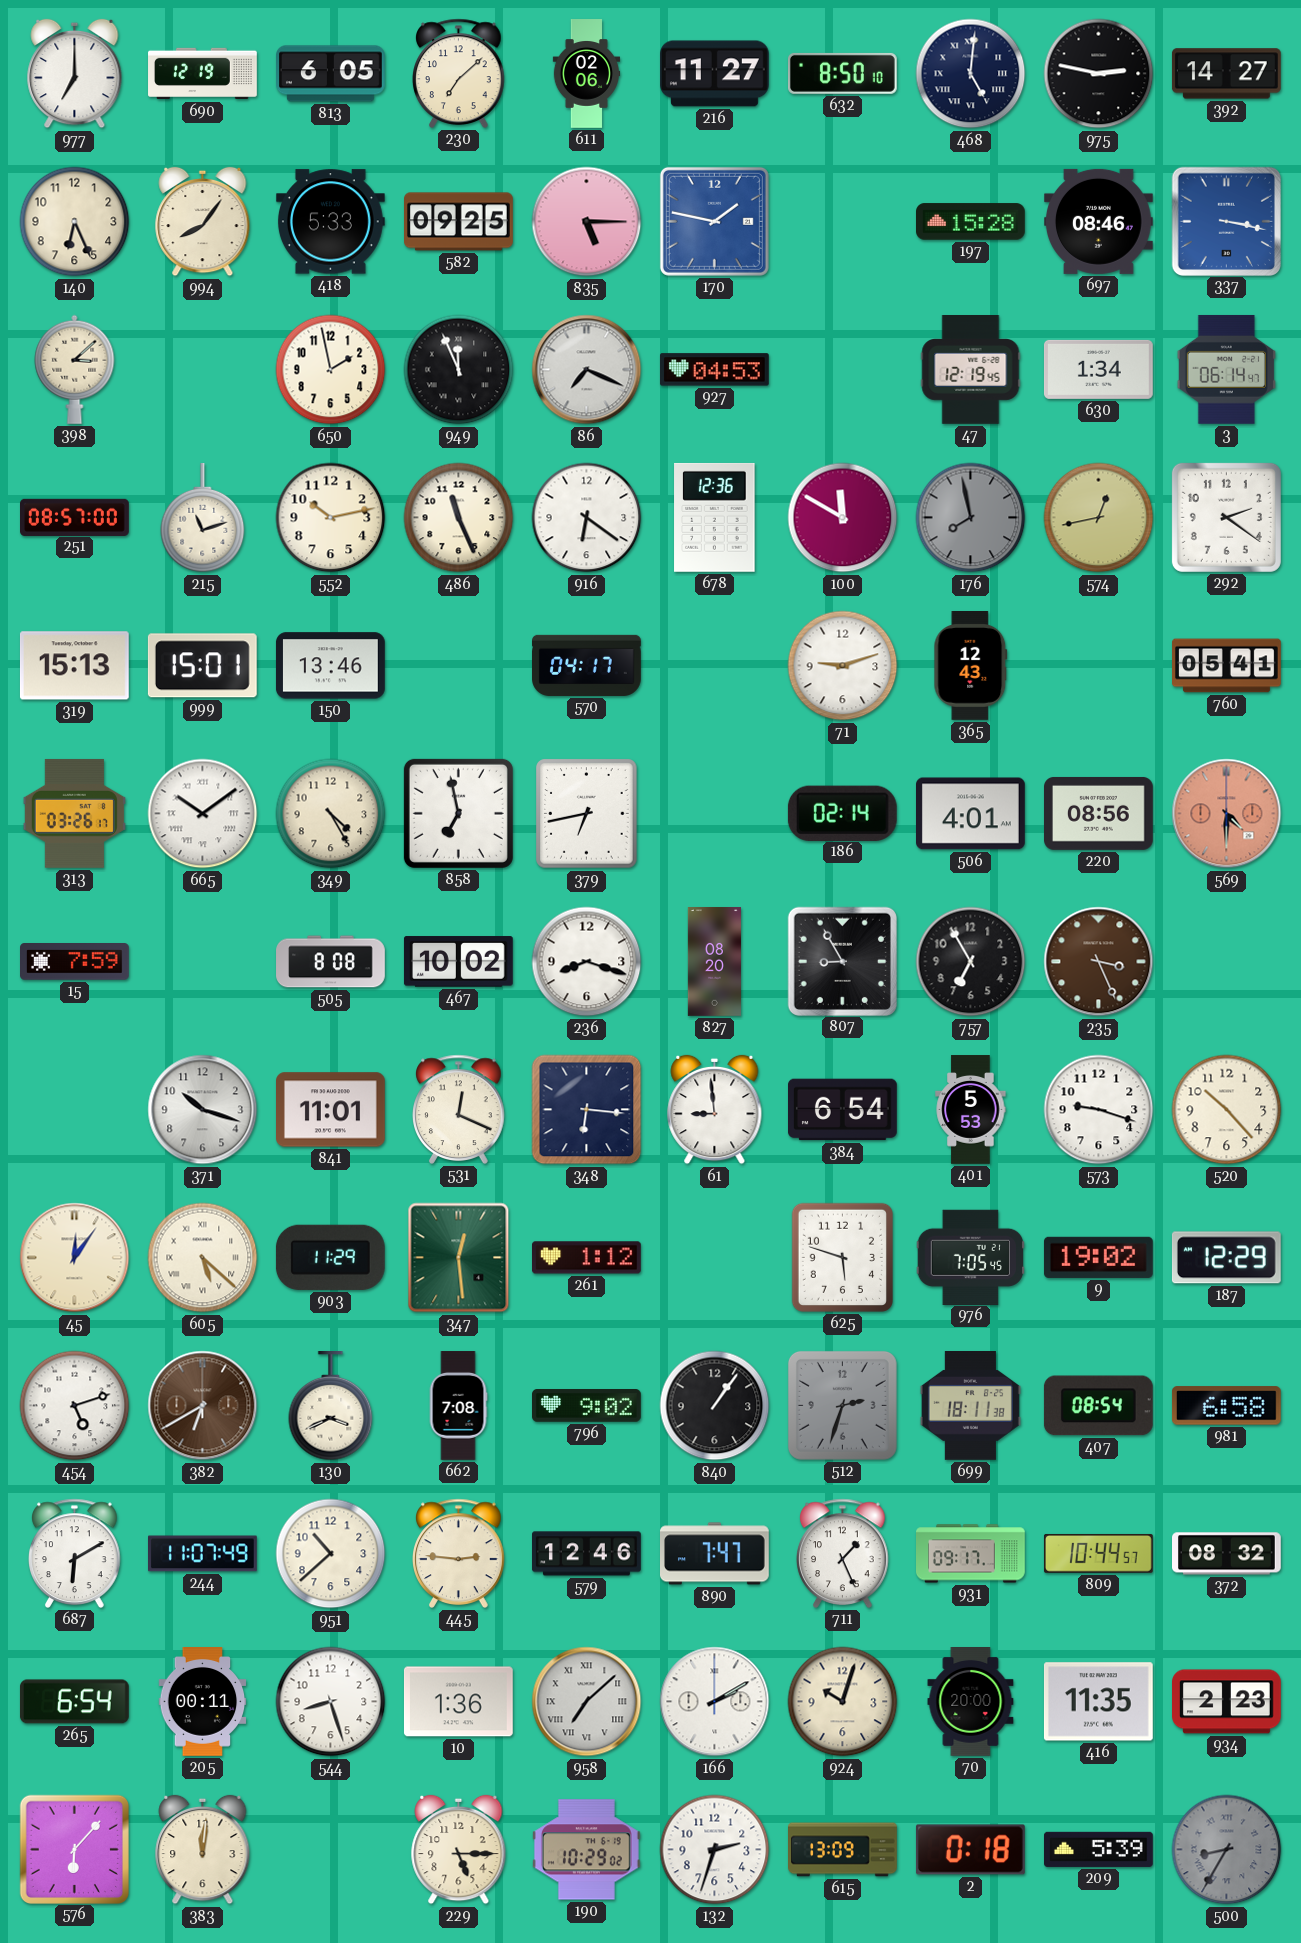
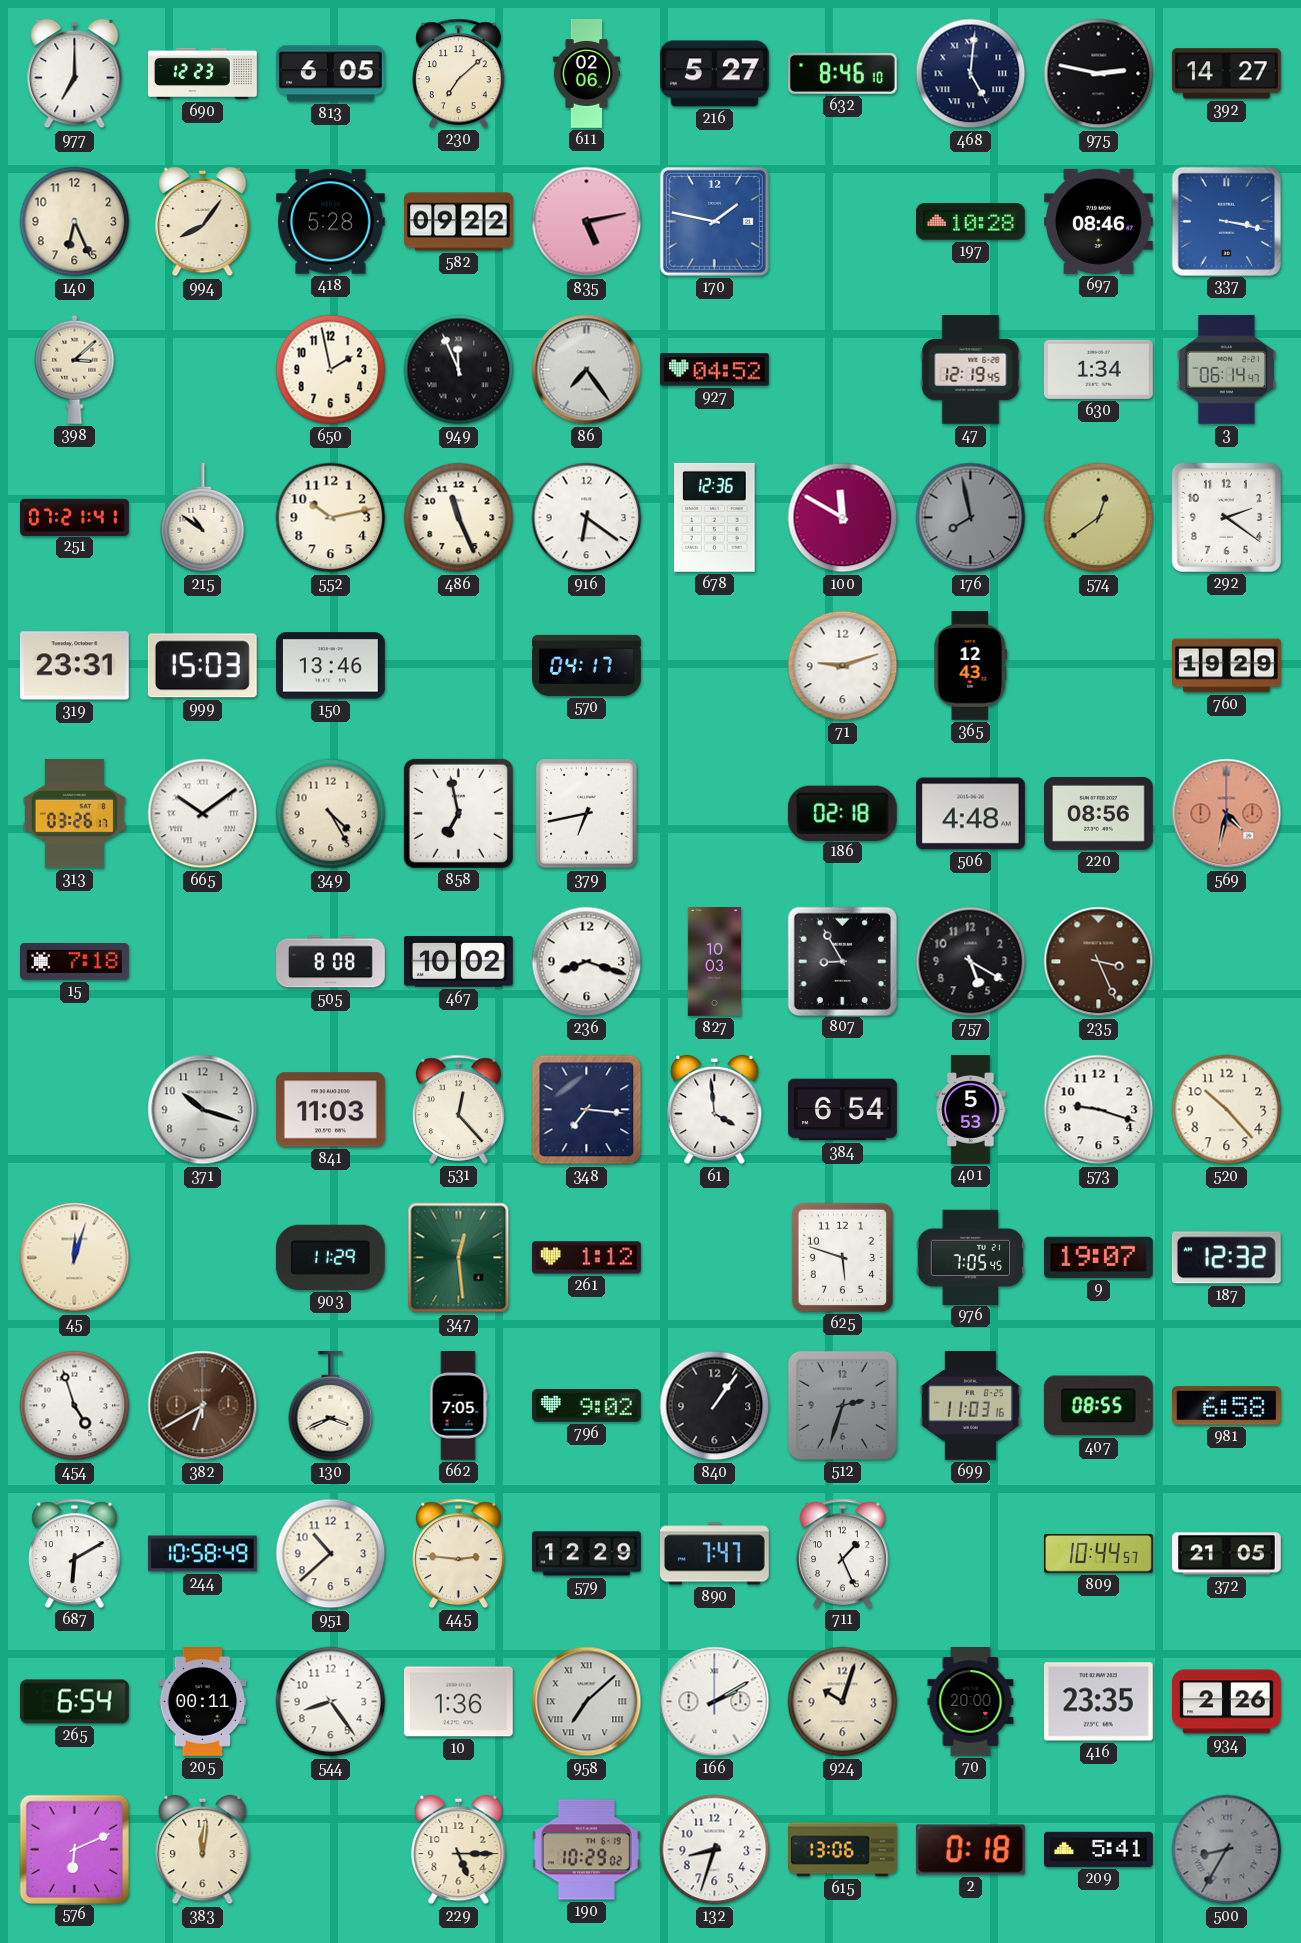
690: 12:19 -> 12:23 (203, 74)
216: 11:27 -> 5:27 (715, 74)
632: 8:50 -> 8:46 (843, 73)
418: 5:33 -> 5:28 (330, 222)
582: 09:25 -> 09:22 (459, 222)
835: 5:15 -> 5:13 (587, 222)
197: 15:28 -> 10:28 (971, 222)
86: 7:19 -> 7:24 (587, 370)
927: 04:53 -> 04:52 (714, 370)
251: 08:57 -> 07:21 (75, 517)
215: 11:12 -> 10:51 (203, 519)
574: 12:43 -> 12:39 (1099, 518)
319: 15:13 -> 23:31 (74, 666)
999: 15:01 -> 15:03 (202, 666)
760: 05:41 -> 19:29 (1227, 666)
186: 02:14 -> 02:18 (842, 813)
506: 4:01 -> 4:48 (971, 814)
569: 4:30 -> 4:32 (1227, 814)
15: 7:59 -> 7:18 (75, 962)
827: 08:20 -> 10:03 (714, 962)
757: 6:55 -> 5:20 (971, 962)
841: 11:01 -> 11:03 (331, 1110)
531: 12:19 -> 12:23 (459, 1109)
348: 6:16 -> 7:16 (587, 1110)
61: 8:59 -> 3:59 (715, 1110)
45: 12:06 -> 12:03 (75, 1258)
605: 5:22 -> none (203, 1258)
9: 19:02 -> 19:07 (1098, 1257)
187: 12:29 -> 12:32 (1226, 1258)
454: 5:12 -> 4:57 (75, 1406)
662: 7:08 -> 7:05 (458, 1406)
699: 18:11 -> 11:03 (970, 1406)
407: 08:54 -> 08:55 (1098, 1406)
244: 11:07 -> 10:58 (203, 1554)
579: 12:46 -> 12:29 (587, 1554)
931: 09:17 -> none (971, 1554)
372: 08:32 -> 21:05 (1227, 1554)
544: 8:27 -> 8:24 (331, 1702)
416: 11:35 -> 23:35 (1098, 1702)
934: 2:23 -> 2:26 (1227, 1702)
576: 6:07 -> 6:11 (74, 1849)
132: 2:33 -> 8:33 (715, 1850)
615: 13:09 -> 13:06 (843, 1850)
209: 5:39 -> 5:41 (1099, 1849)
